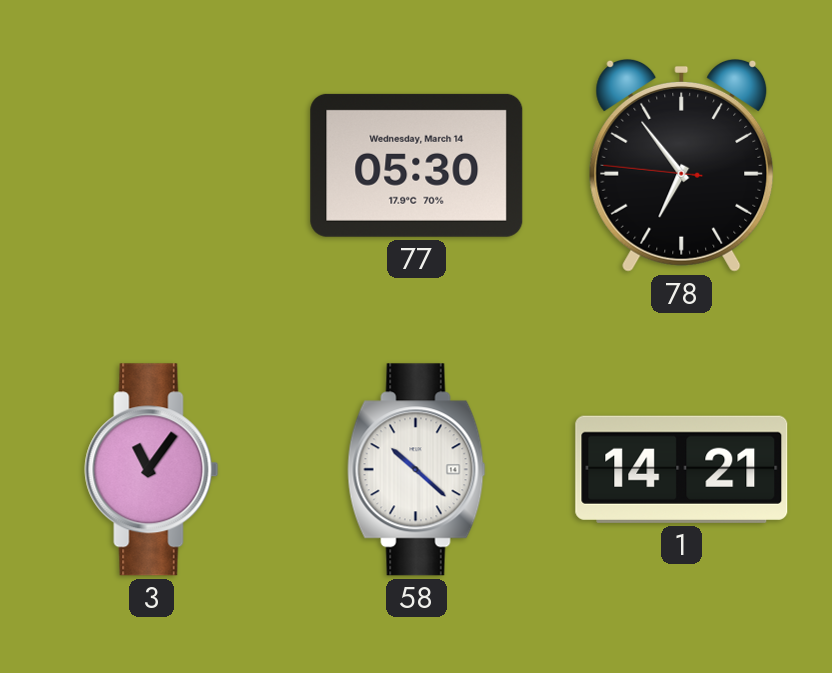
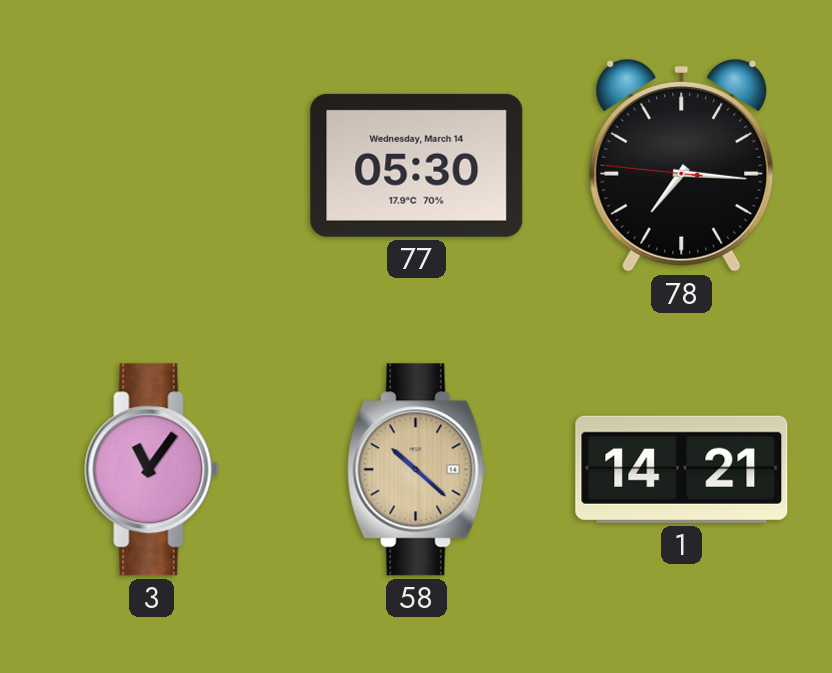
78: 6:53 -> 7:15 (682, 165)
58 dial: white -> champagne (417, 470)
